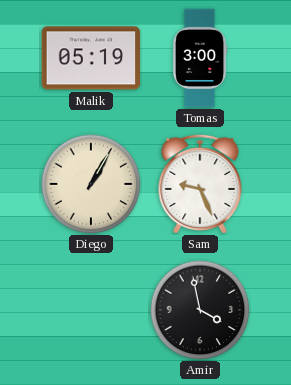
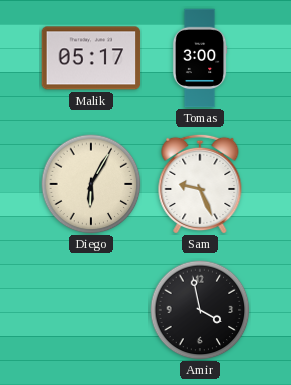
Malik: 05:19 -> 05:17 (91, 58)
Diego: 1:05 -> 6:05 (91, 184)
